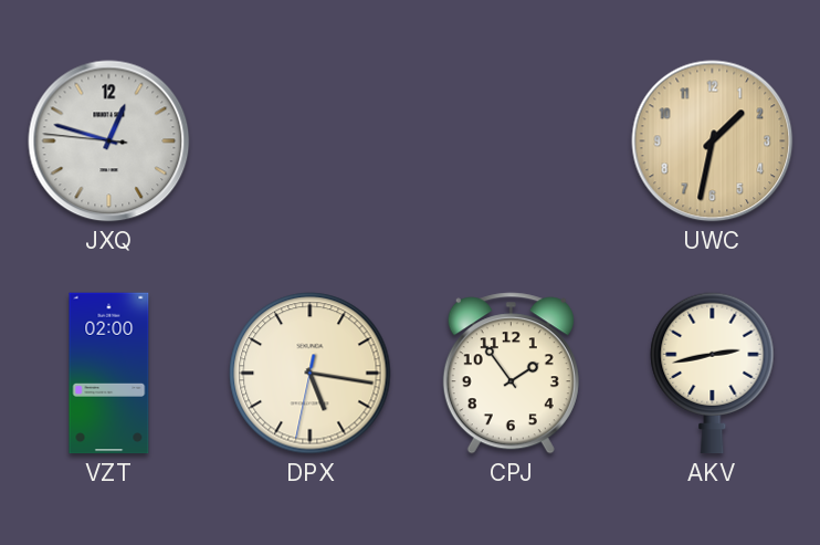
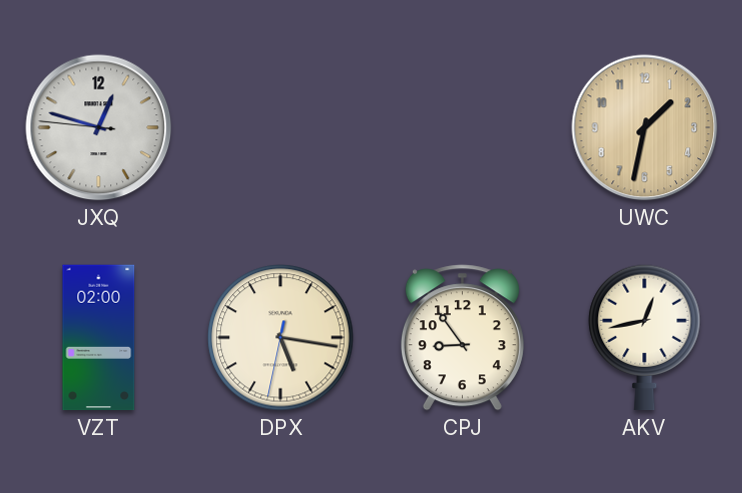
CPJ: 1:54 -> 8:54 (462, 338)
AKV: 2:43 -> 12:43 (645, 338)
